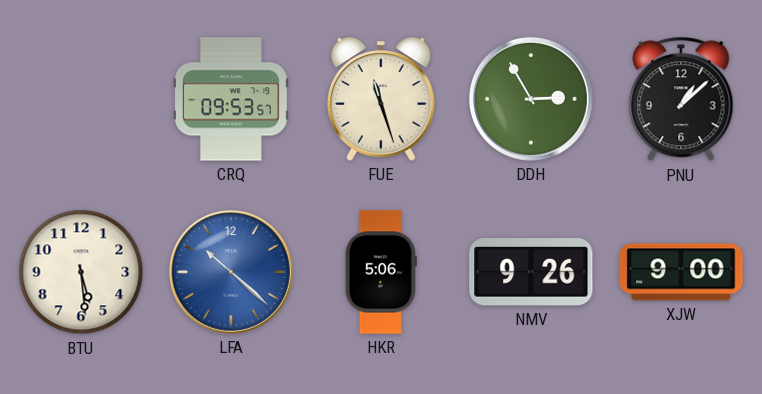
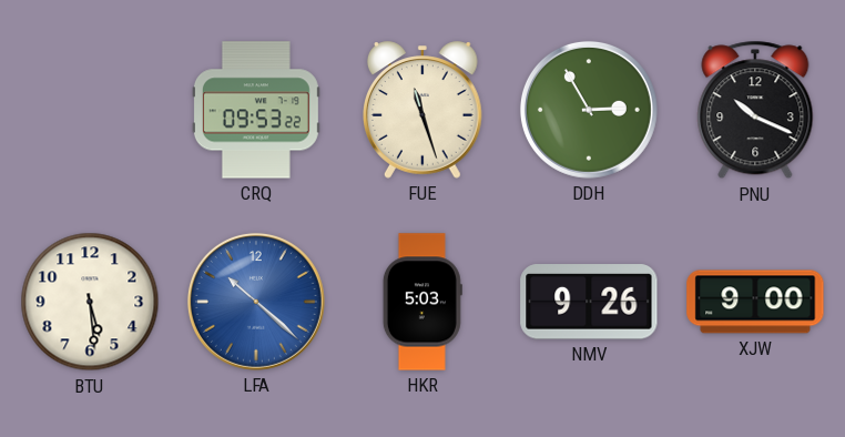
CRQ: 09:53:57 -> 09:53:22 (256, 110)
PNU: 1:08 -> 10:19 (755, 110)
HKR: 5:06 -> 5:03 (423, 302)
